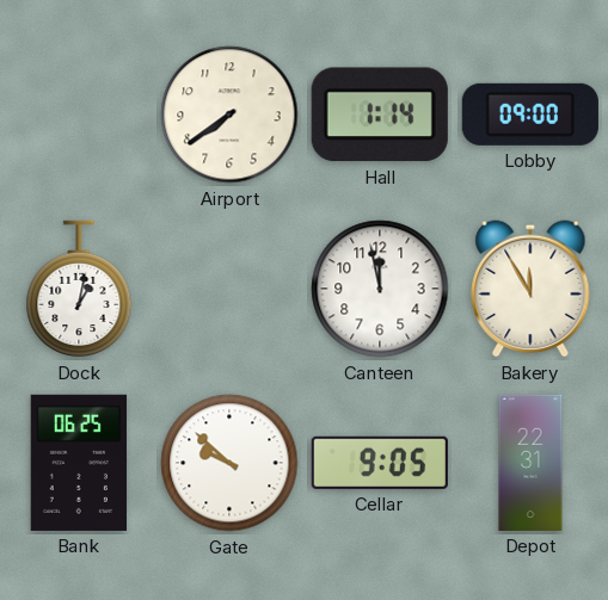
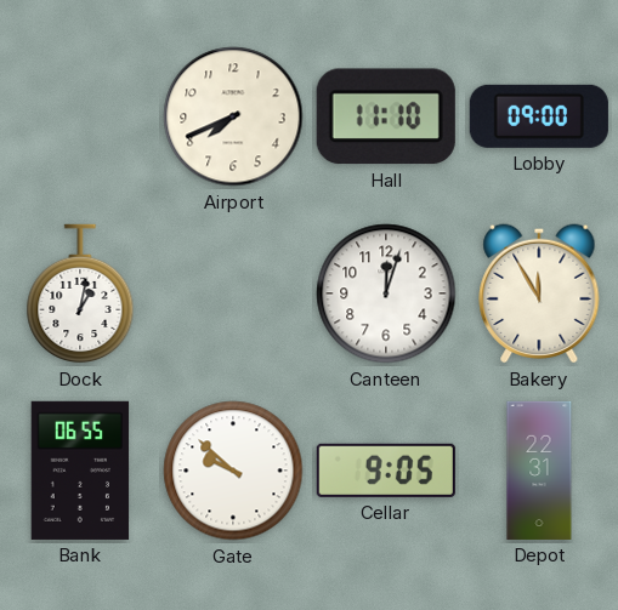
Airport: 7:39 -> 7:41 (233, 116)
Hall: 1:14 -> 11:10 (386, 116)
Canteen: 11:58 -> 12:03 (386, 293)
Bank: 06:25 -> 06:55 (80, 471)
